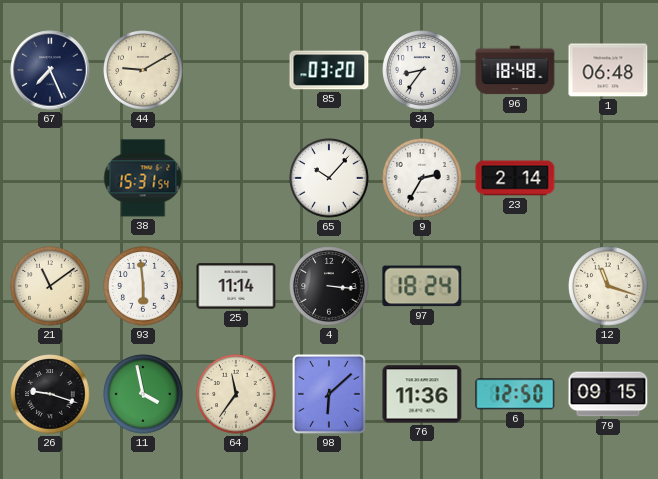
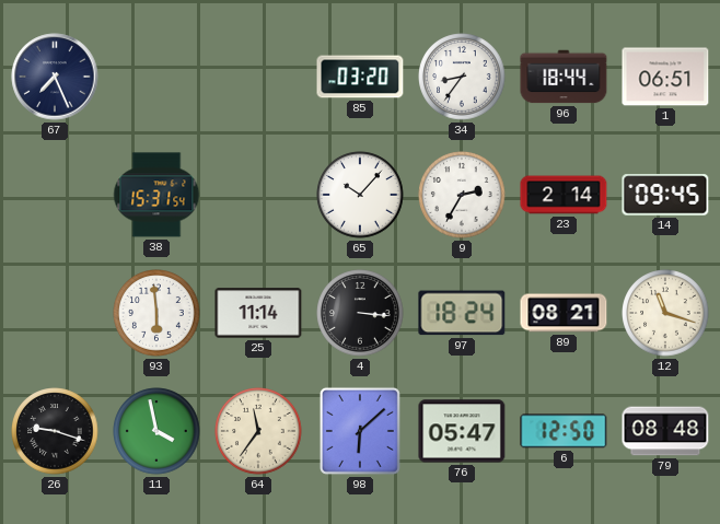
44: 9:10 -> none (143, 70)
96: 18:48 -> 18:44 (564, 77)
1: 06:48 -> 06:51 (665, 77)
14: none -> 09:45 (665, 195)
21: 11:09 -> none (50, 286)
89: none -> 08:21 (564, 313)
76: 11:36 -> 05:47 (462, 431)
79: 09:15 -> 08:48 (665, 431)
